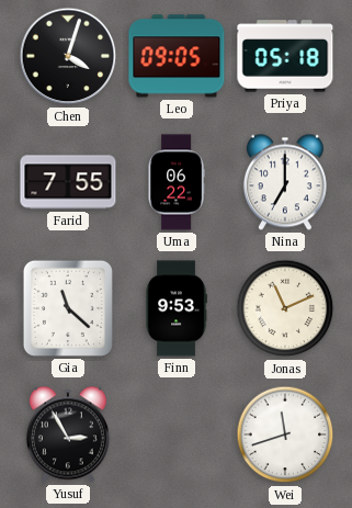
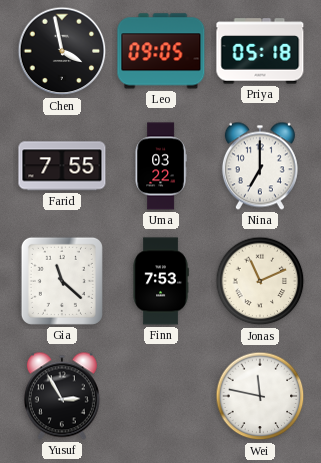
Chen: 4:03 -> 3:58 (62, 51)
Uma: 06:22 -> 03:22 (161, 166)
Finn: 9:53 -> 7:53 (161, 281)
Wei: 11:42 -> 11:47 (260, 396)
